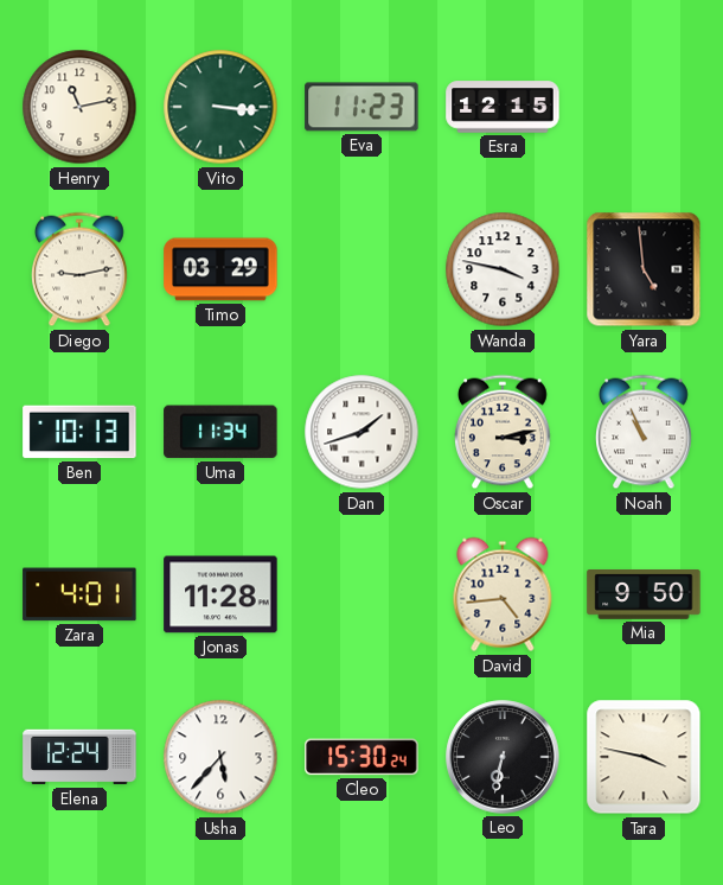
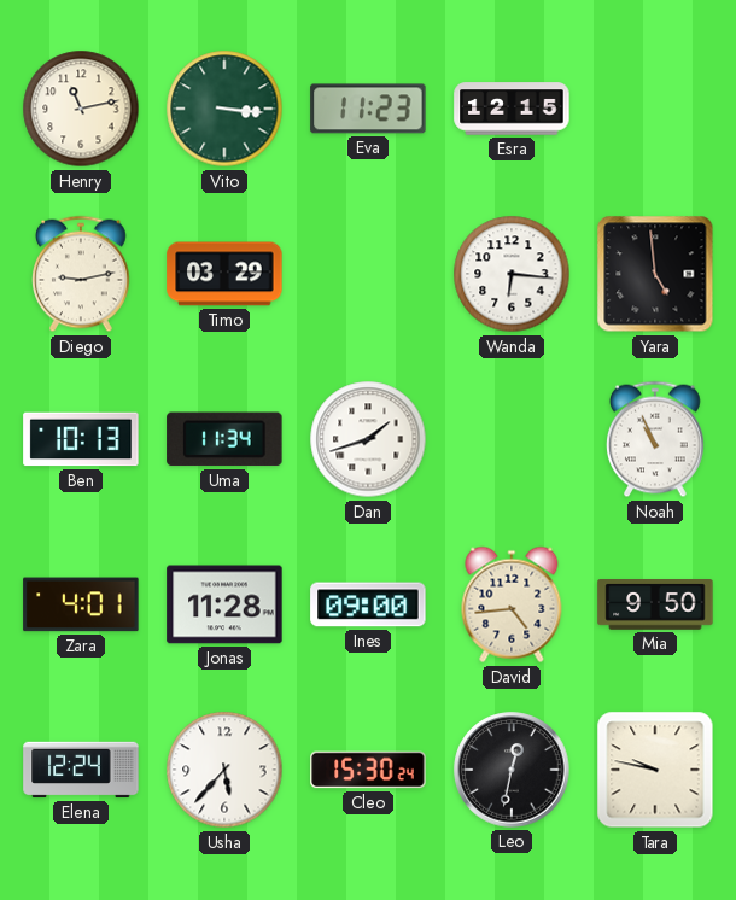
Wanda: 3:47 -> 6:16 (512, 274)
Oscar: 3:13 -> none (504, 432)
Ines: none -> 09:00 (368, 604)
Leo: 6:32 -> 12:32 (512, 770)
Tara: 3:47 -> 9:47 (655, 770)
